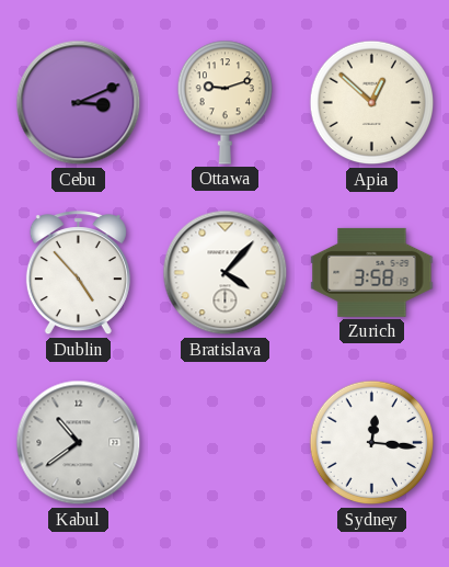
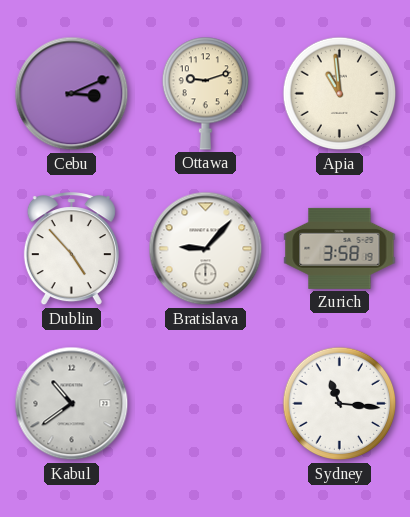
Apia: 12:52 -> 10:59 (340, 94)
Bratislava: 4:07 -> 9:07 (206, 249)
Sydney: 12:16 -> 11:16 (340, 404)
